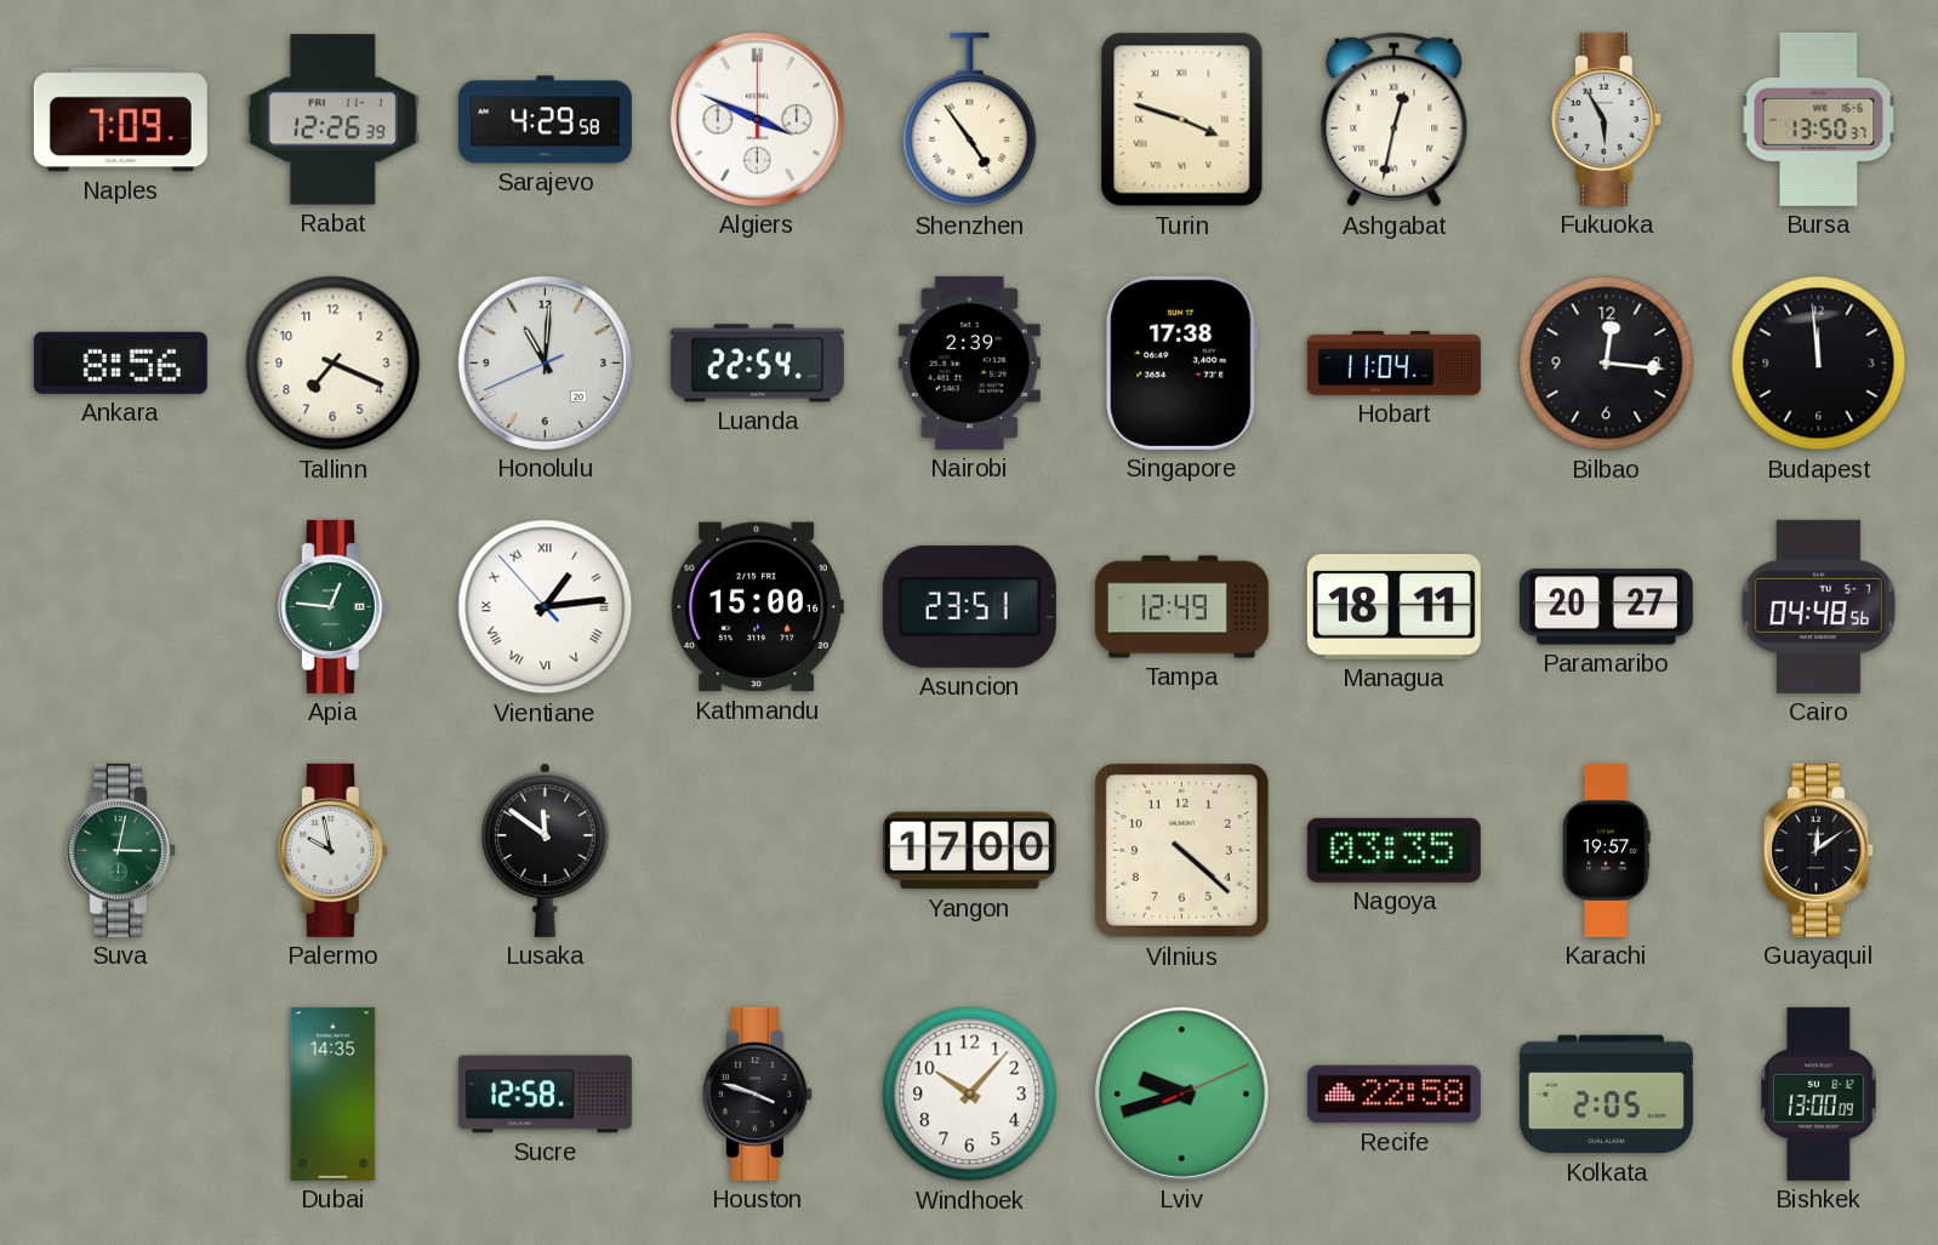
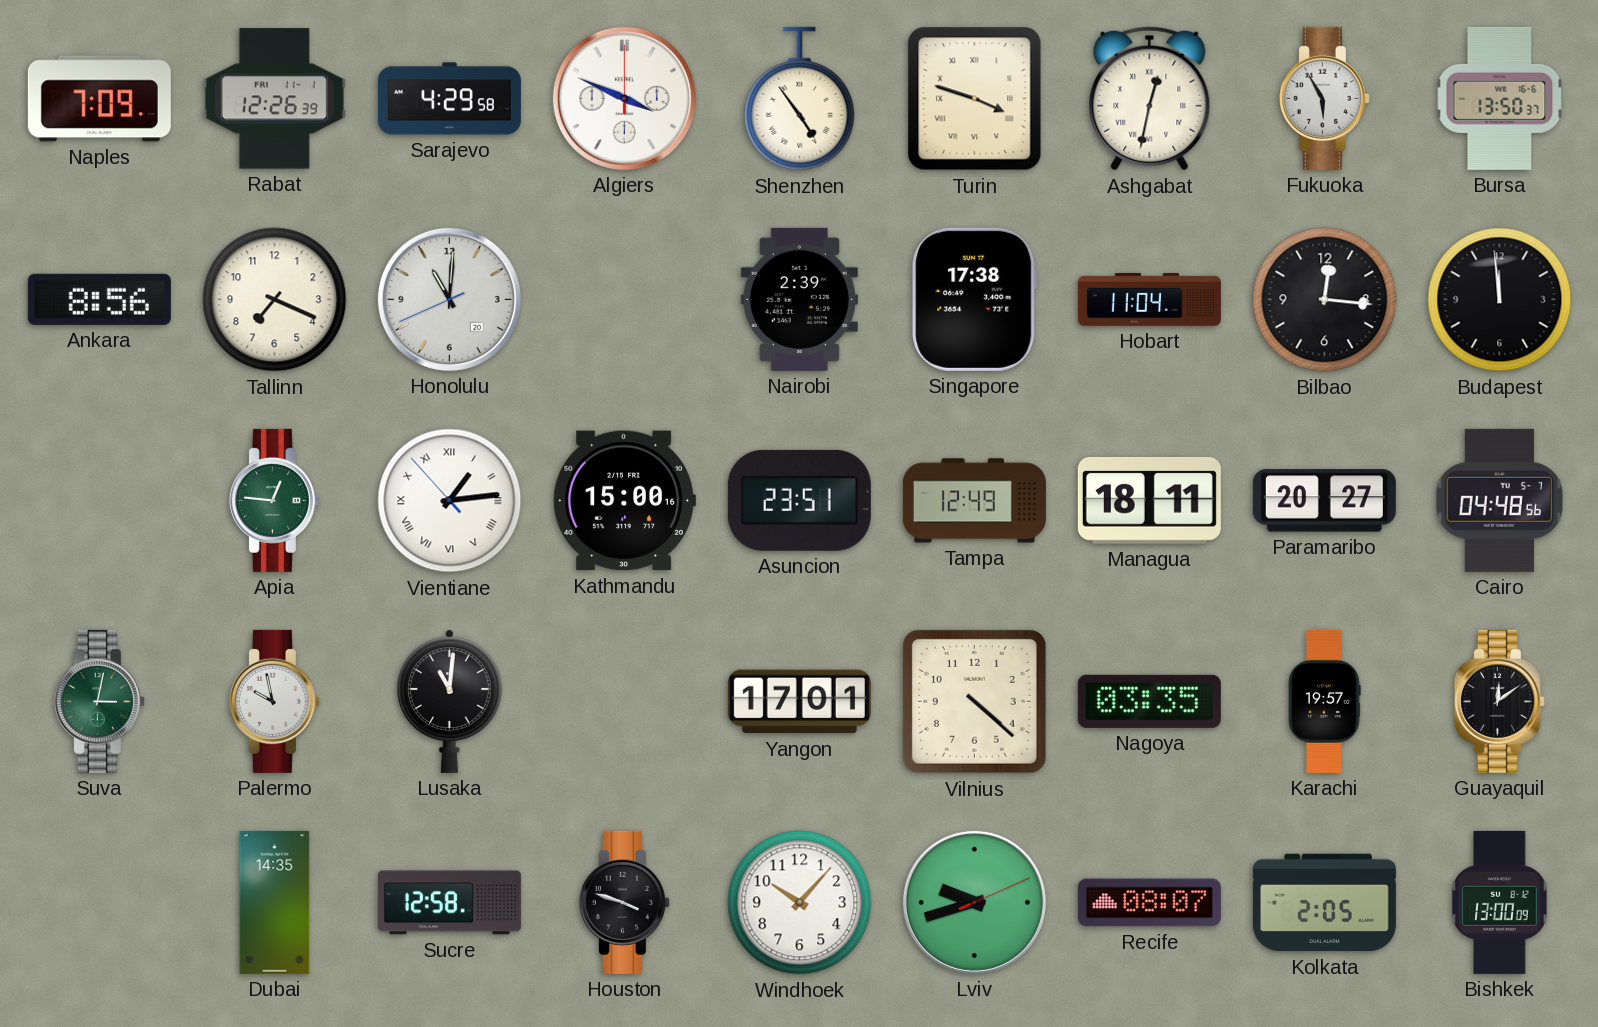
Luanda: 22:54 -> none (757, 364)
Lusaka: 11:51 -> 11:01 (449, 701)
Yangon: 17:00 -> 17:01 (799, 702)
Recife: 22:58 -> 08:07 (1149, 903)
